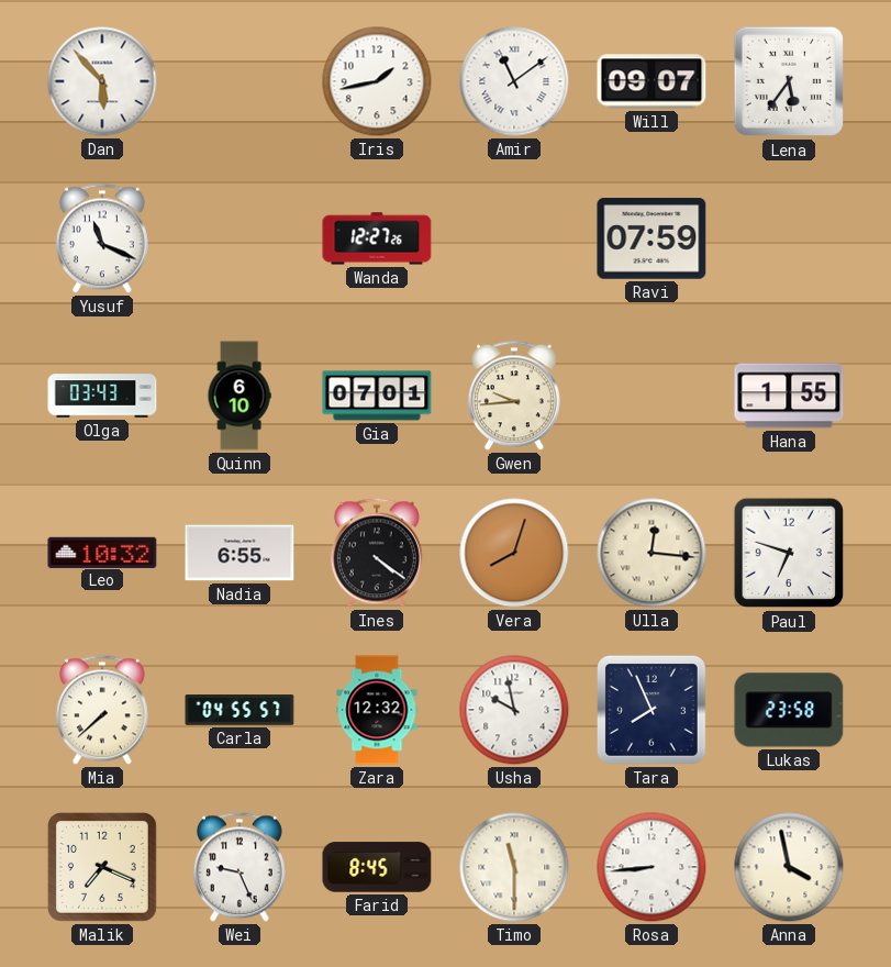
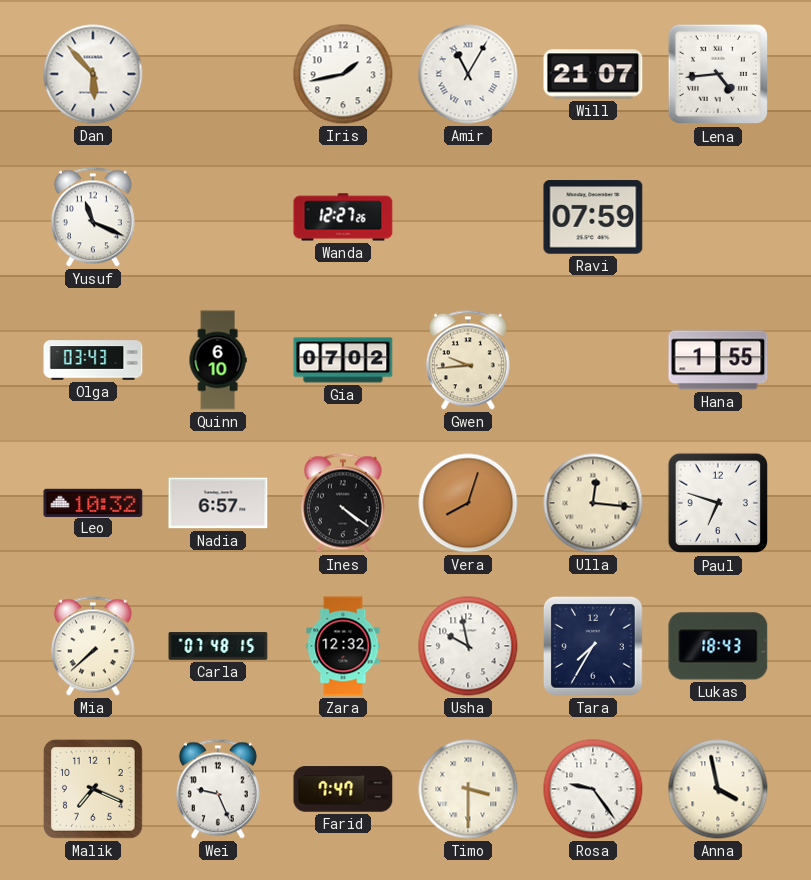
Amir: 11:09 -> 11:05 (468, 74)
Will: 09:07 -> 21:07 (593, 74)
Lena: 5:36 -> 4:44 (718, 74)
Gia: 07:01 -> 07:02 (343, 360)
Nadia: 6:55 -> 6:57 (218, 503)
Carla: 04:55 -> 07:48 (218, 646)
Tara: 7:56 -> 7:35 (594, 647)
Lukas: 23:58 -> 18:43 (718, 646)
Farid: 8:45 -> 7:47 (343, 789)
Timo: 11:30 -> 3:30 (468, 789)
Rosa: 8:44 -> 9:24 (593, 789)
